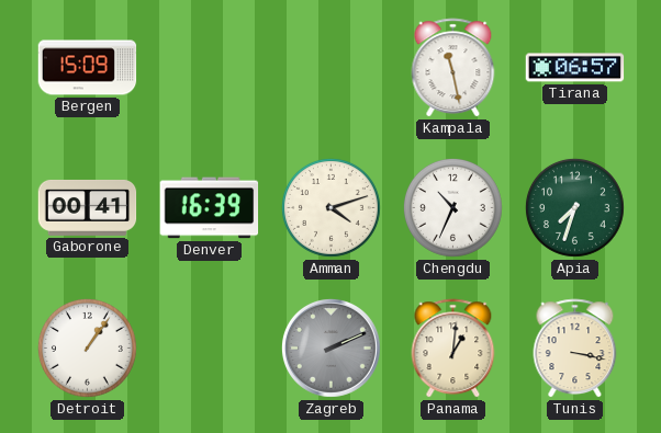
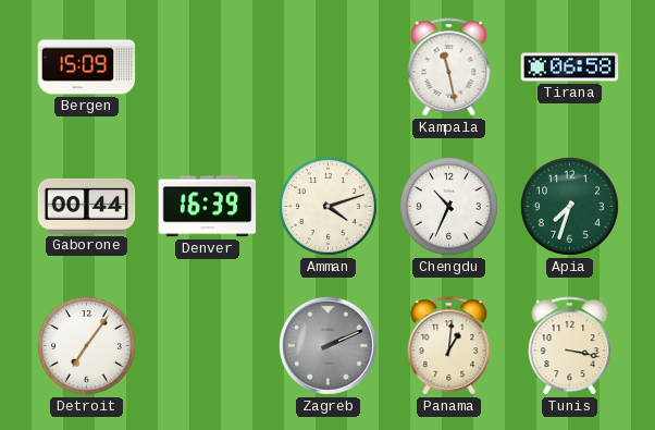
Tirana: 06:57 -> 06:58 (570, 67)
Gaborone: 00:41 -> 00:44 (87, 206)
Detroit: 1:06 -> 7:06 (86, 345)
